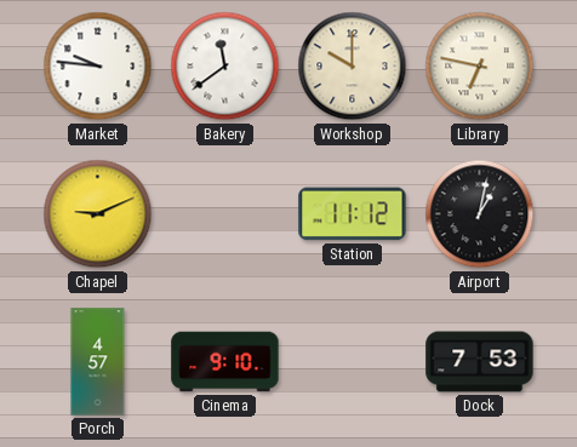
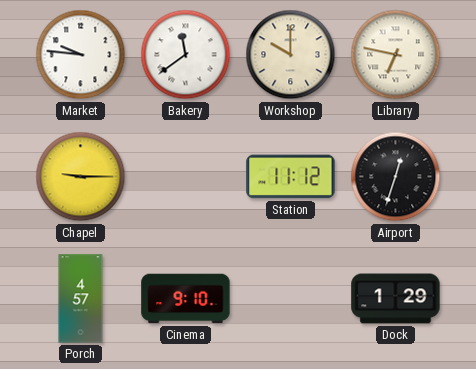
Chapel: 9:11 -> 9:15 (81, 177)
Airport: 1:02 -> 12:33 (396, 177)
Dock: 7:53 -> 1:29 (396, 299)
